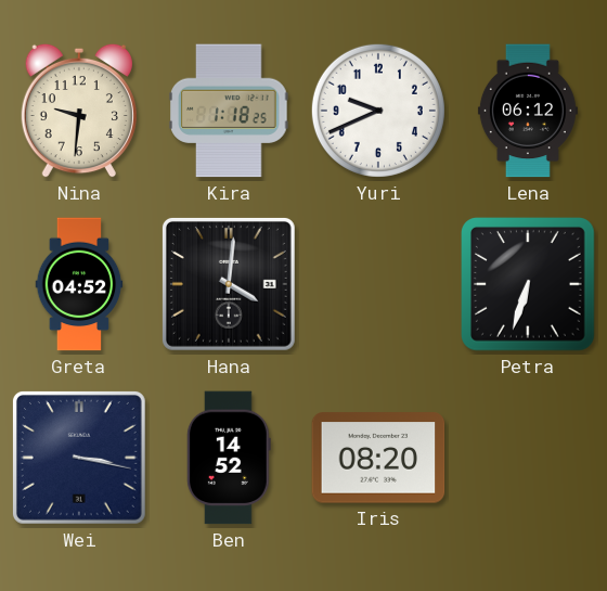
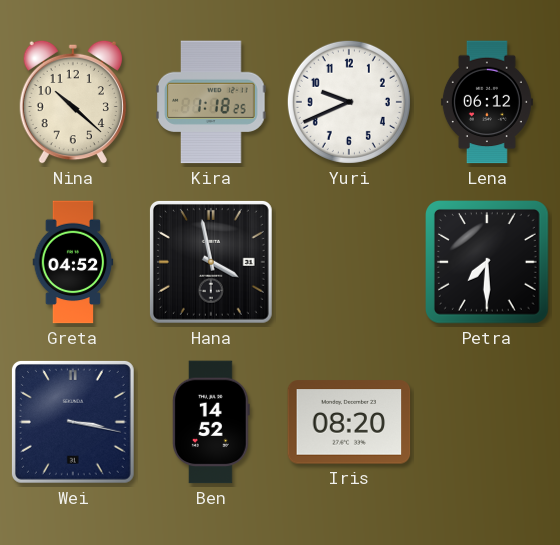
Nina: 9:31 -> 10:22 (73, 102)
Hana: 4:01 -> 3:58 (211, 262)
Petra: 6:33 -> 7:30 (488, 263)
